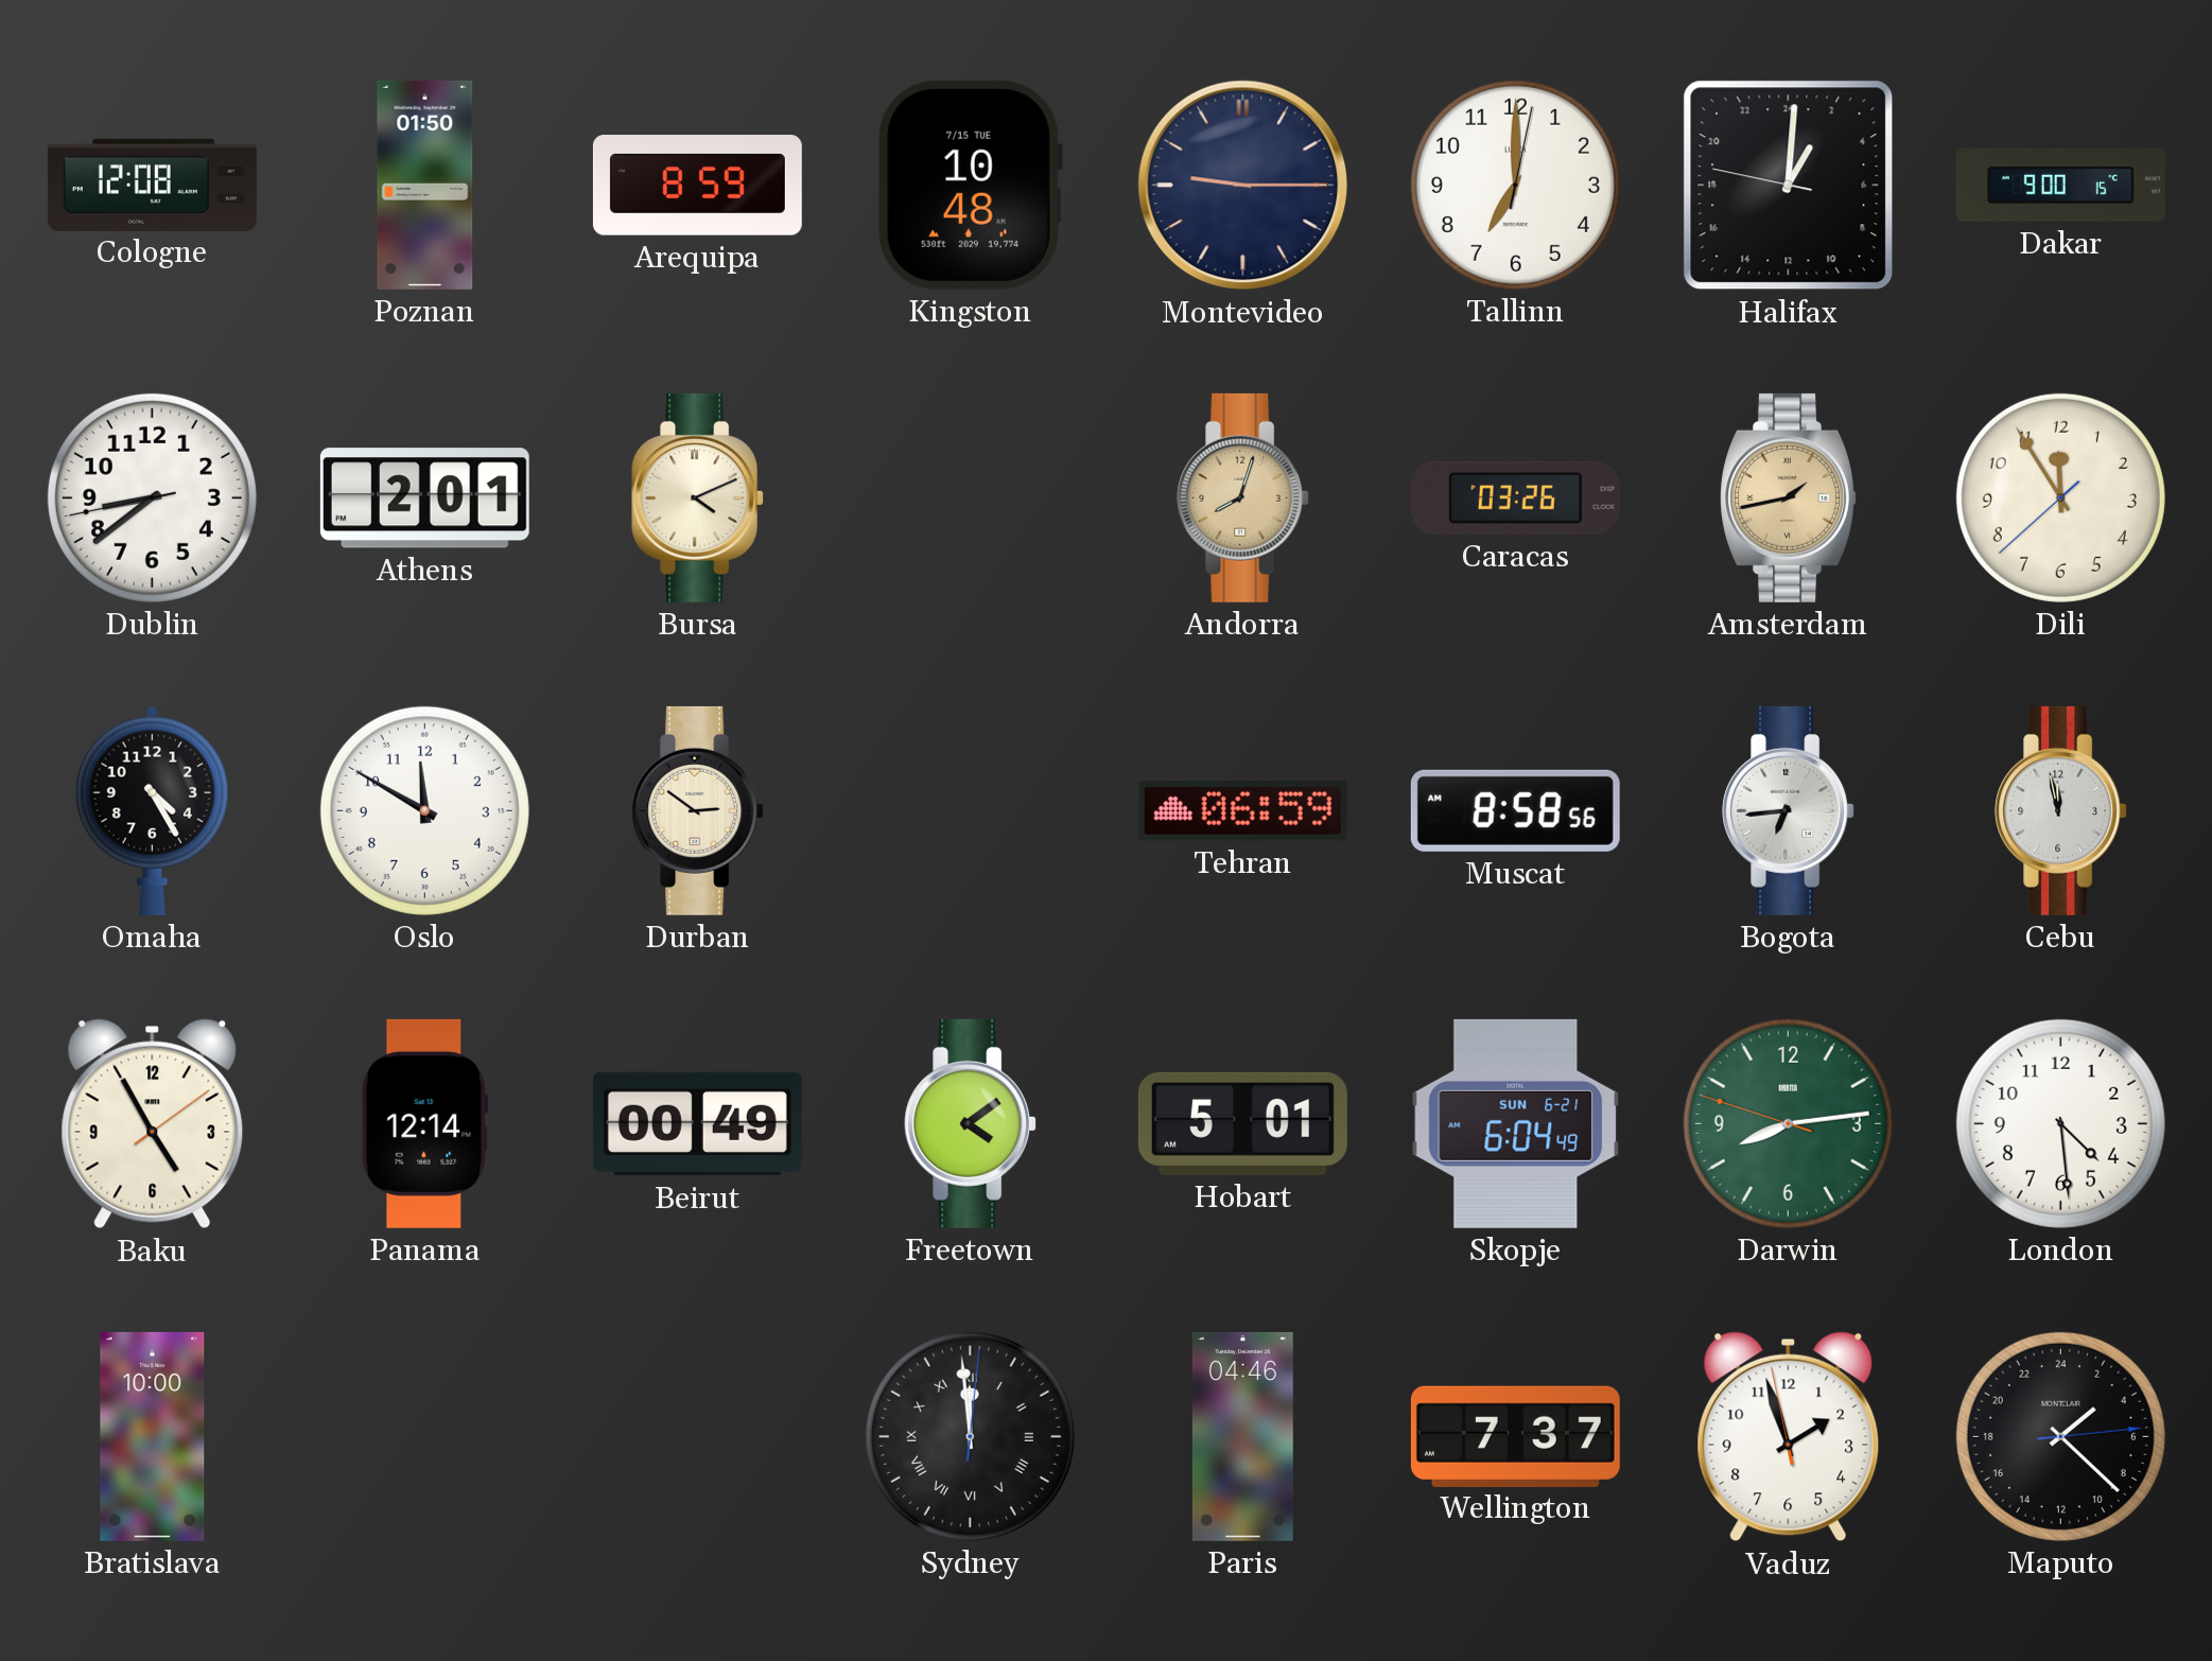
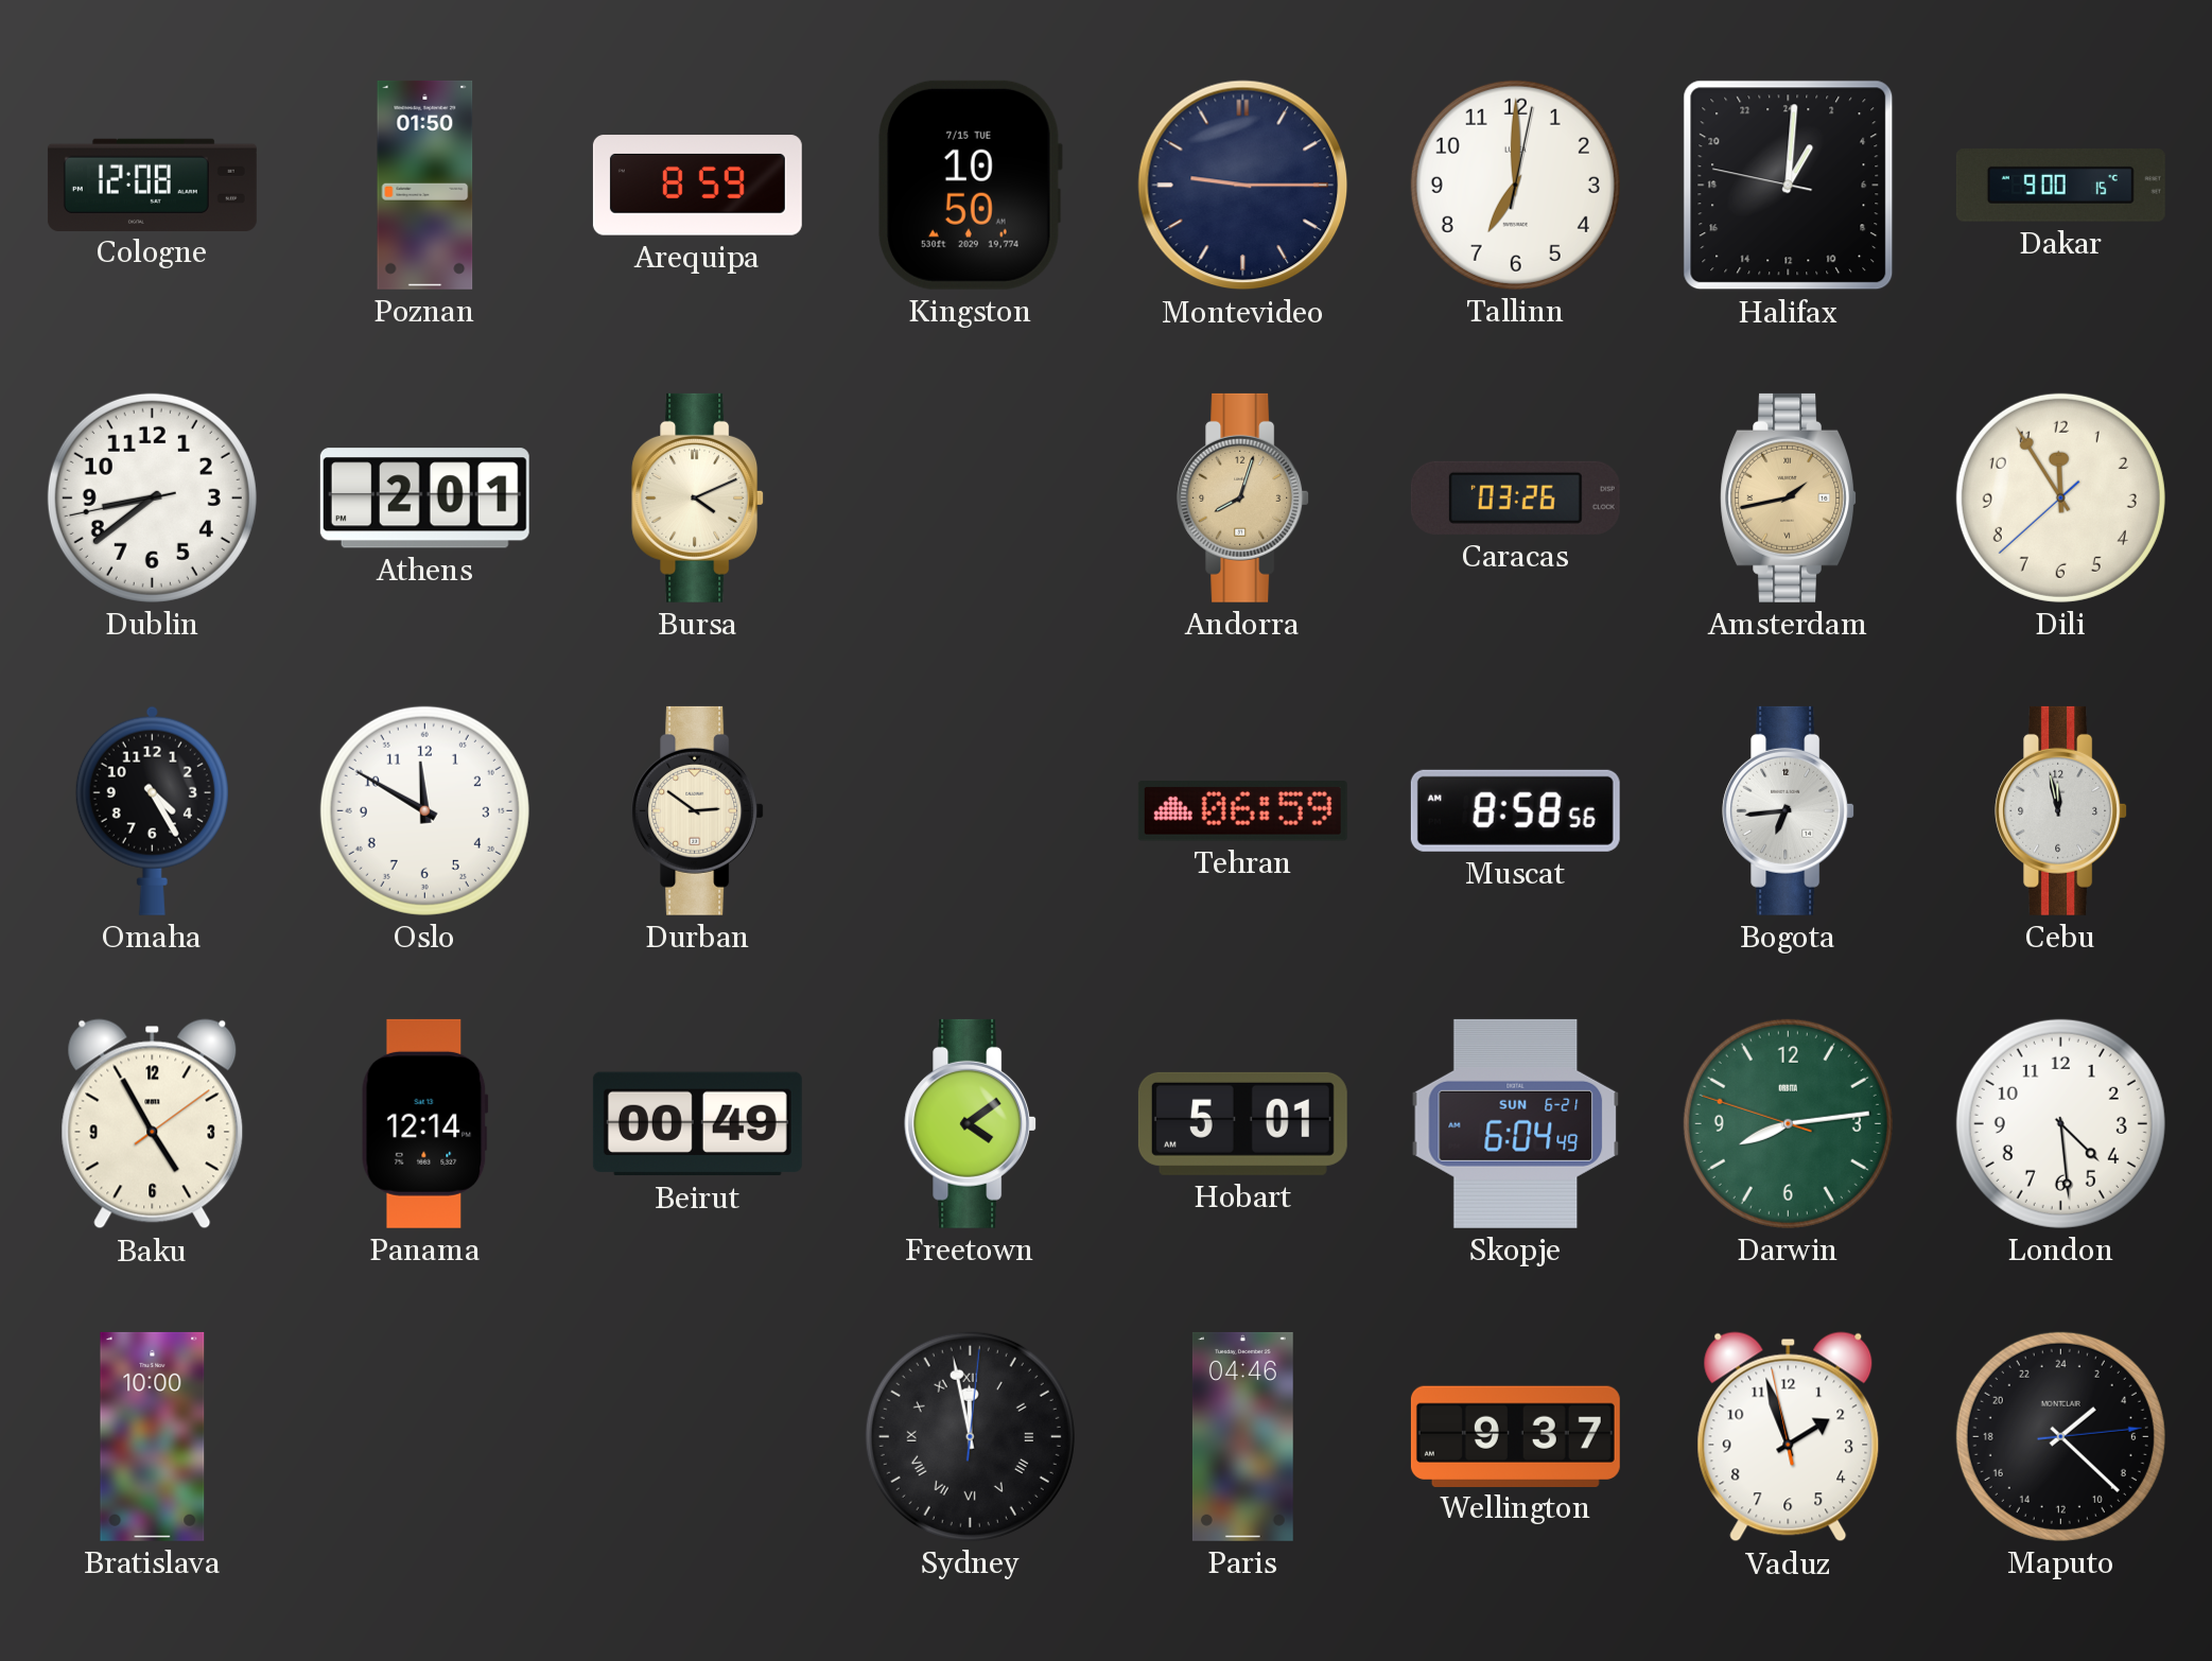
Kingston: 10:48 -> 10:50 (970, 185)
Sydney: 11:59 -> 11:58 (970, 1436)
Wellington: 7:37 -> 9:37 (1515, 1436)
